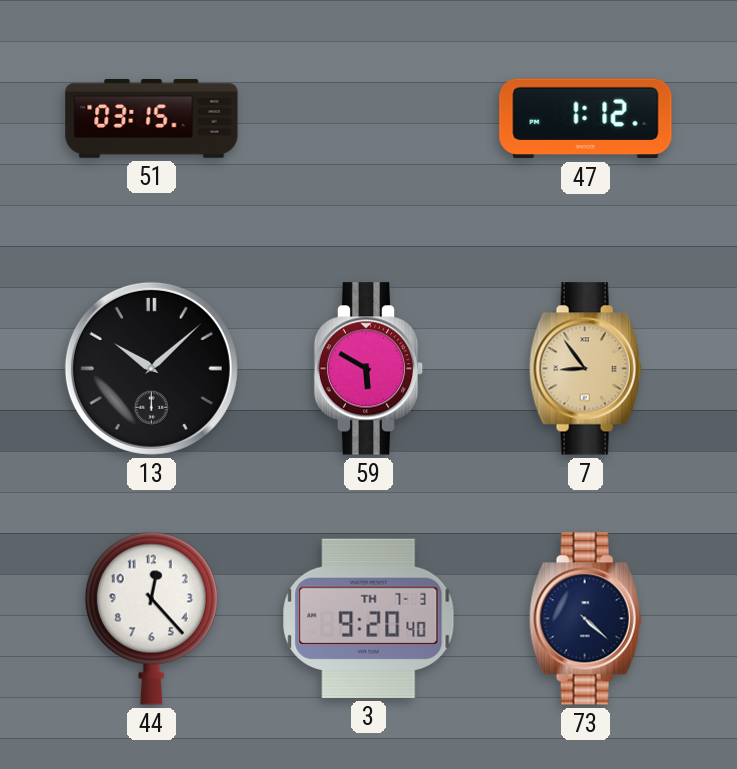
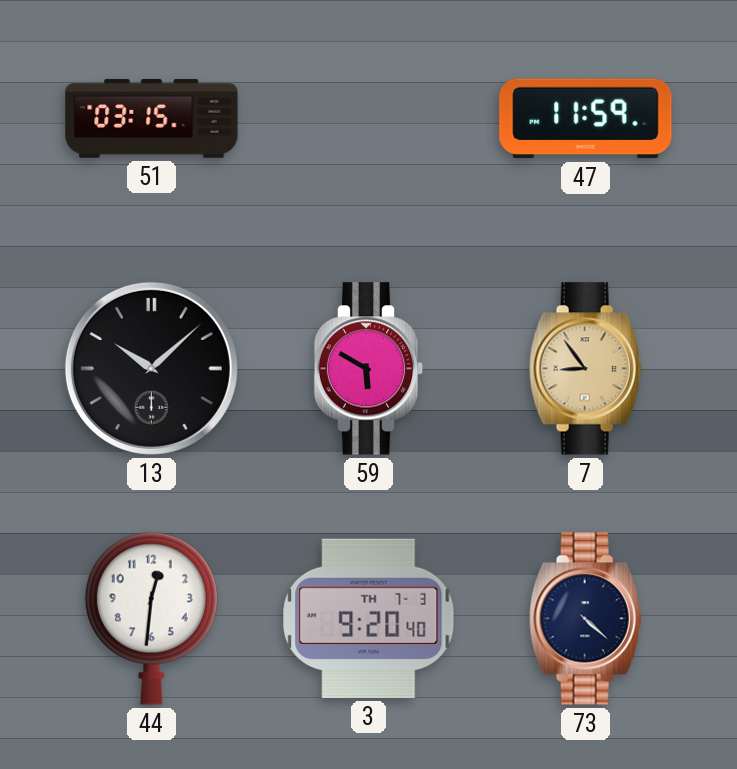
47: 1:12 -> 11:59 (586, 119)
44: 12:23 -> 12:31 (151, 618)
